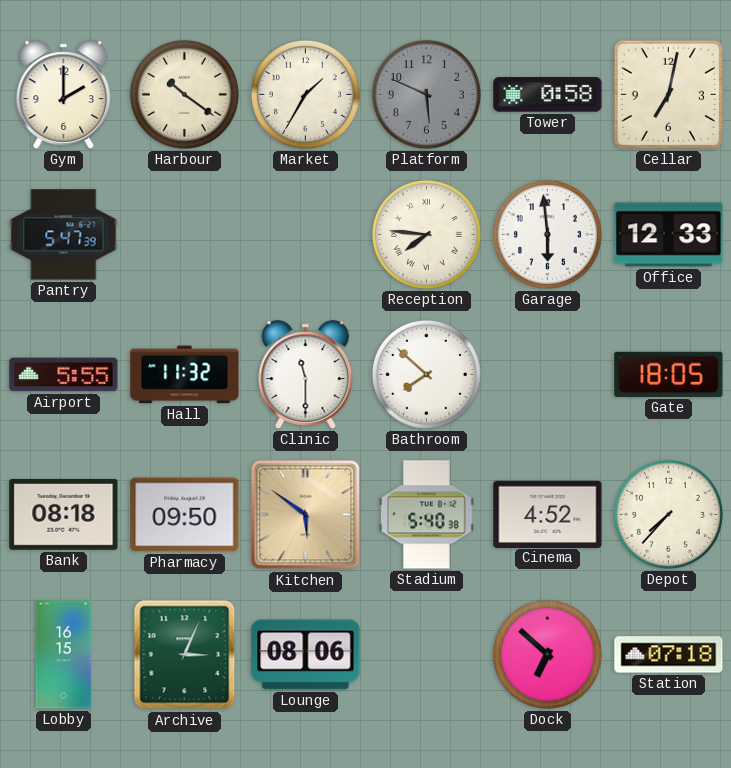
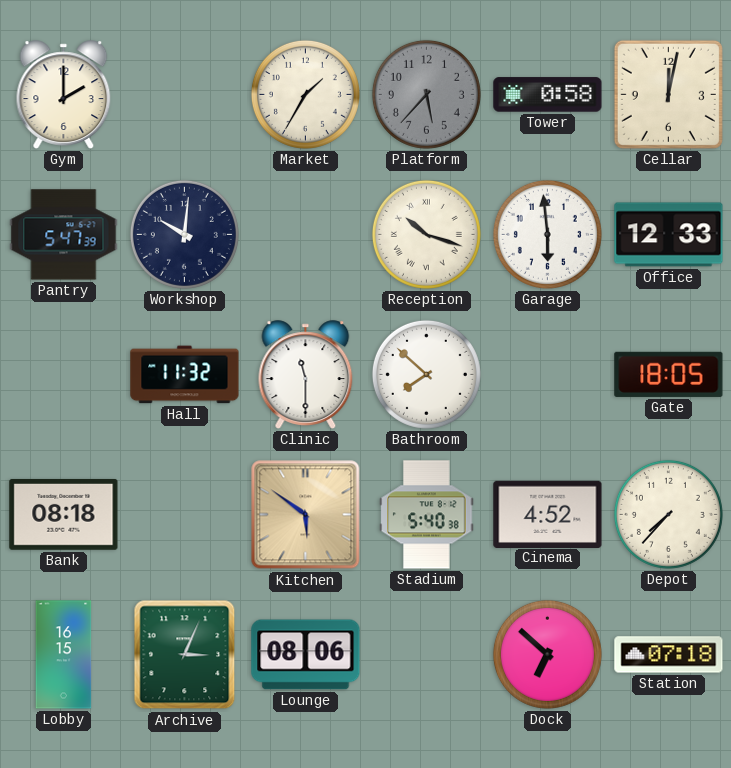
Harbour: 10:21 -> none (184, 94)
Platform: 5:49 -> 5:37 (426, 94)
Cellar: 7:02 -> 12:02 (668, 94)
Workshop: none -> 10:01 (184, 234)
Reception: 7:46 -> 10:18 (426, 234)
Airport: 5:55 -> none (64, 375)
Pharmacy: 09:50 -> none (185, 515)
